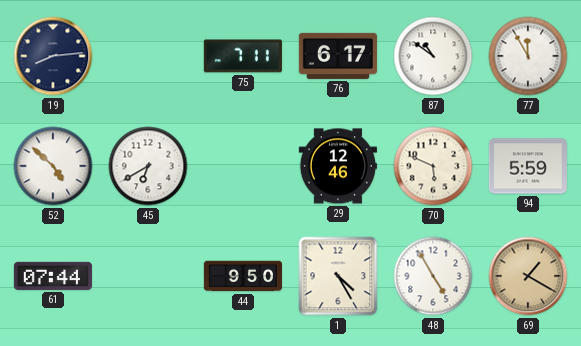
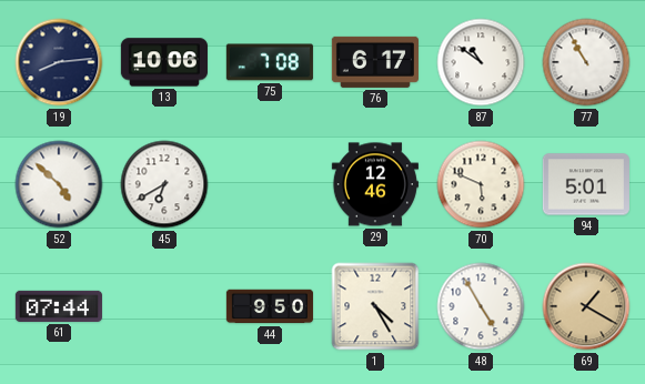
13: none -> 10:06 (164, 62)
75: 7:11 -> 7:08 (270, 62)
77: 11:55 -> 10:55 (586, 62)
94: 5:59 -> 5:01 (586, 184)
